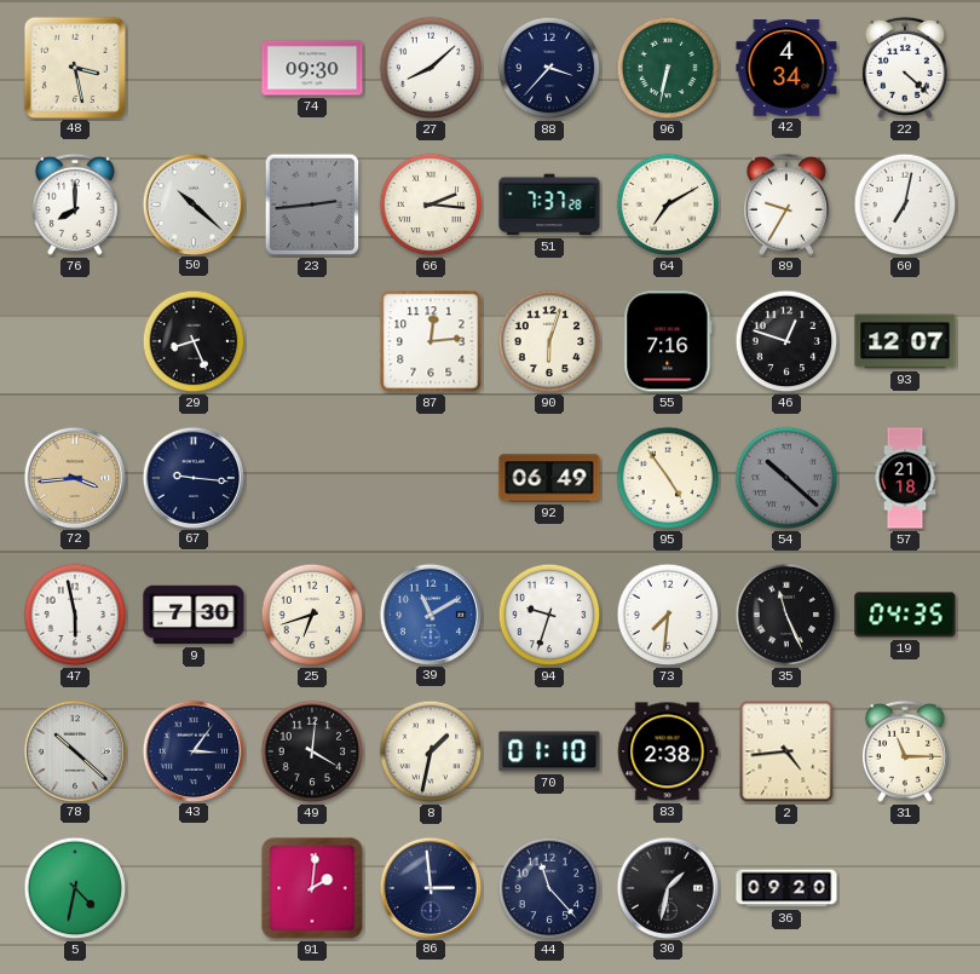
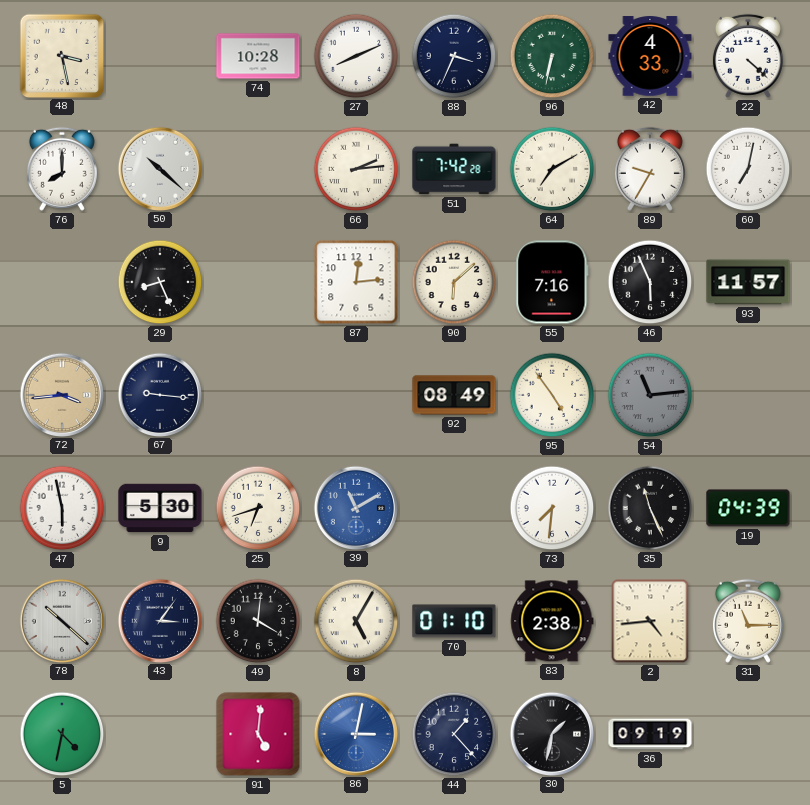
74: 09:30 -> 10:28 (258, 56)
27: 8:08 -> 8:11 (356, 56)
88: 3:37 -> 3:34 (454, 56)
42: 4:34 -> 4:33 (650, 56)
23: 2:44 -> none (312, 204)
66: 2:16 -> 2:14 (356, 169)
51: 7:37 -> 7:42 (454, 169)
90: 6:03 -> 6:08 (454, 282)
46: 12:48 -> 5:56 (650, 282)
93: 12:07 -> 11:57 (748, 282)
92: 06:49 -> 08:49 (454, 395)
54: 10:22 -> 11:14 (650, 395)
57: 21:18 -> none (905, 478)
9: 7:30 -> 5:30 (160, 508)
94: 9:33 -> none (549, 615)
19: 04:35 -> 04:39 (748, 508)
8: 1:32 -> 5:05 (356, 621)
91: 2:01 -> 5:01 (258, 734)
86: 2:59 -> 3:02 (355, 733)
86 dial: navy -> blue (355, 733)
44: 11:23 -> 1:23 (454, 734)
36: 09:20 -> 09:19 (650, 734)
